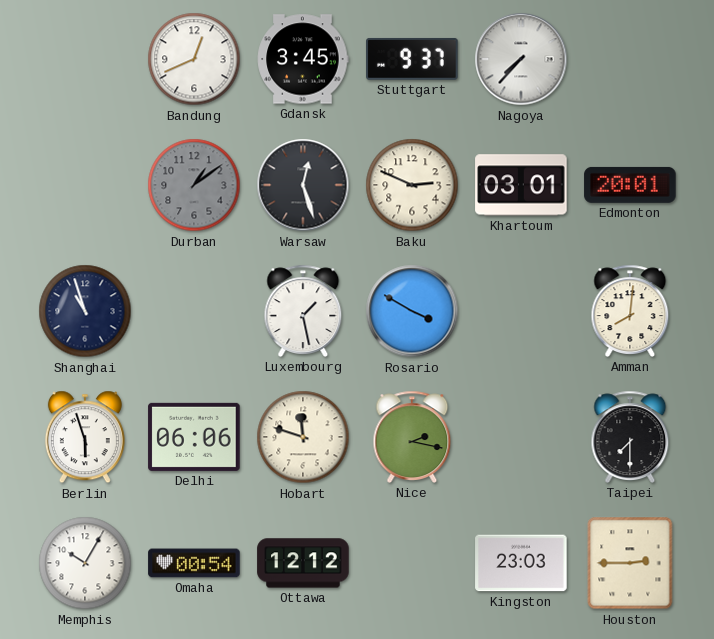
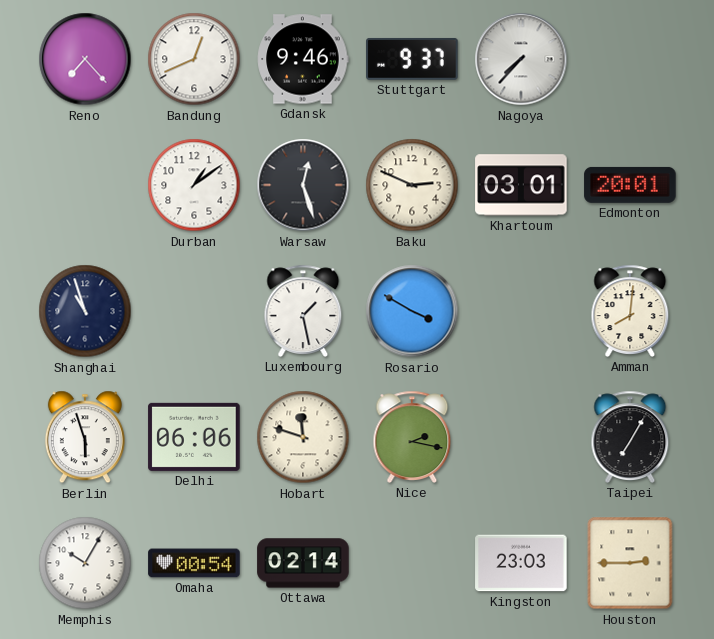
Reno: none -> 7:23 (85, 59)
Gdansk: 3:45 -> 9:46 (303, 59)
Durban dial: grey -> white (194, 185)
Taipei: 7:30 -> 7:05 (630, 437)
Ottawa: 12:12 -> 02:14 (303, 563)
